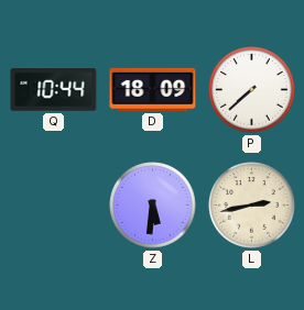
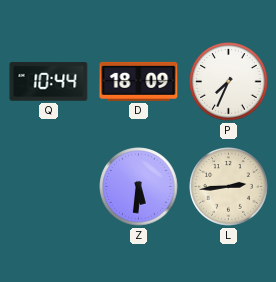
P: 7:38 -> 7:34 (229, 82)
L: 2:43 -> 2:44 (229, 187)
